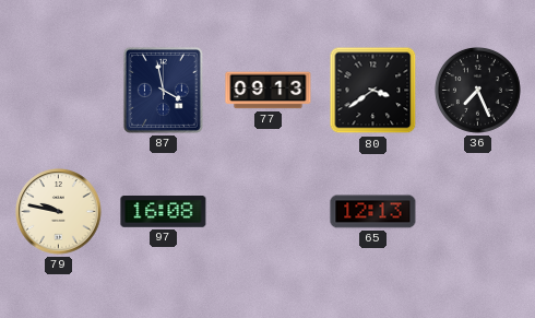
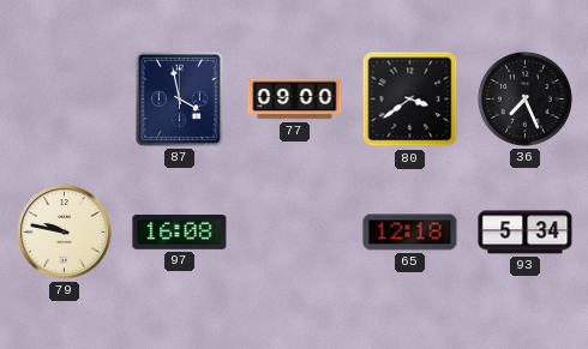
77: 09:13 -> 09:00 (295, 100)
65: 12:13 -> 12:18 (410, 233)
93: none -> 5:34 (526, 233)
